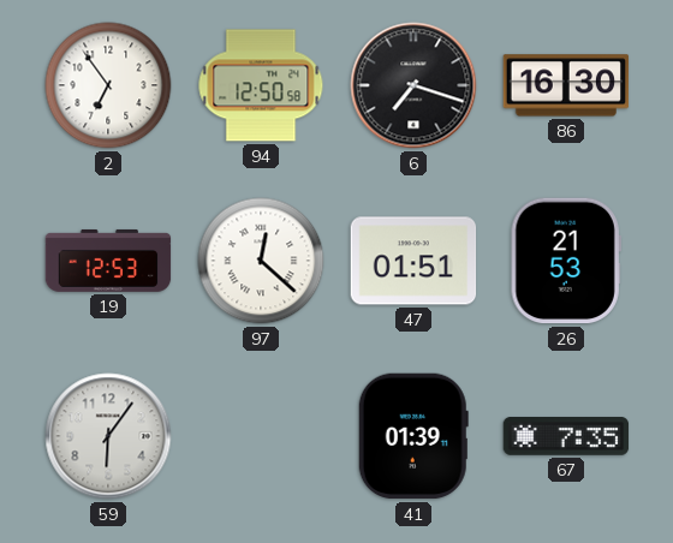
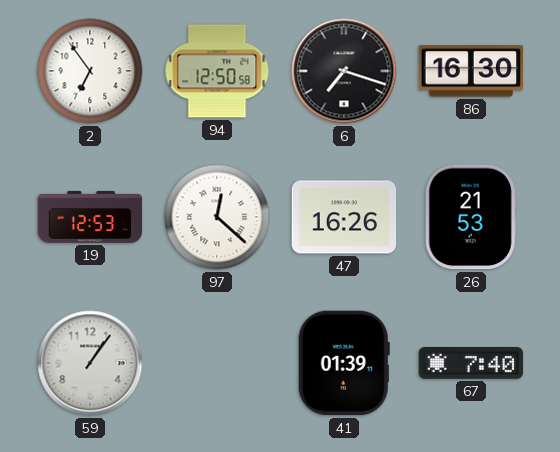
47: 01:51 -> 16:26 (344, 217)
59: 6:06 -> 1:06 (90, 363)
67: 7:35 -> 7:40 (471, 364)
